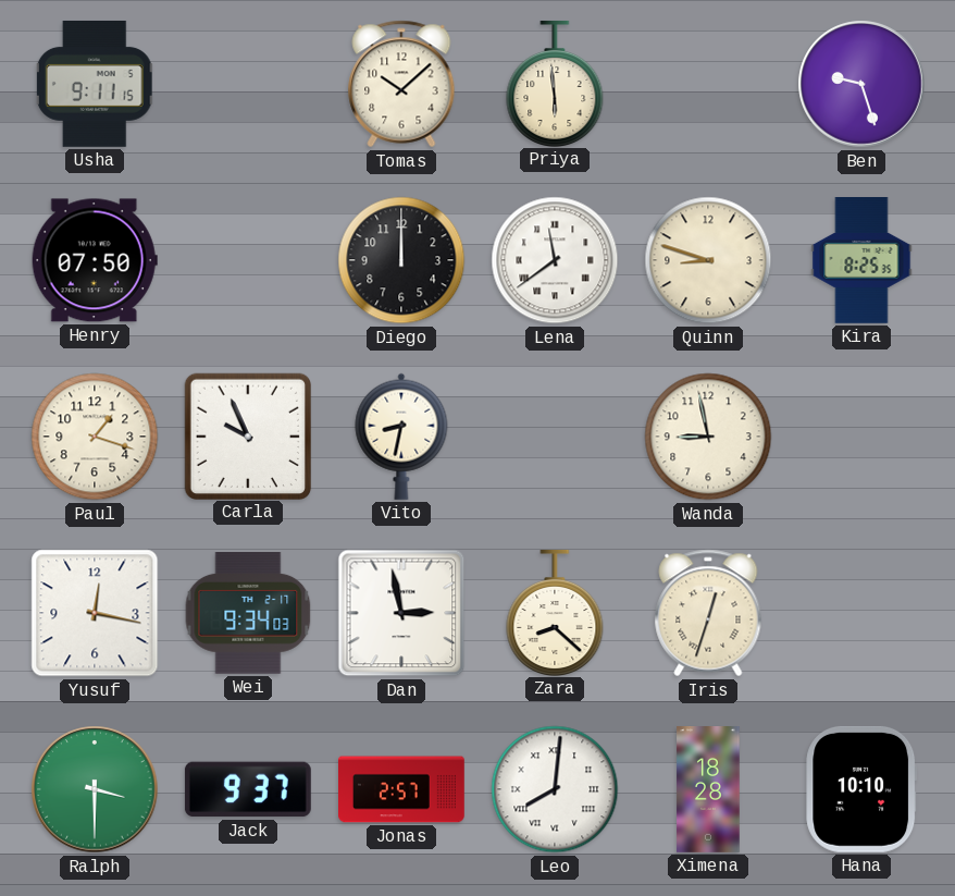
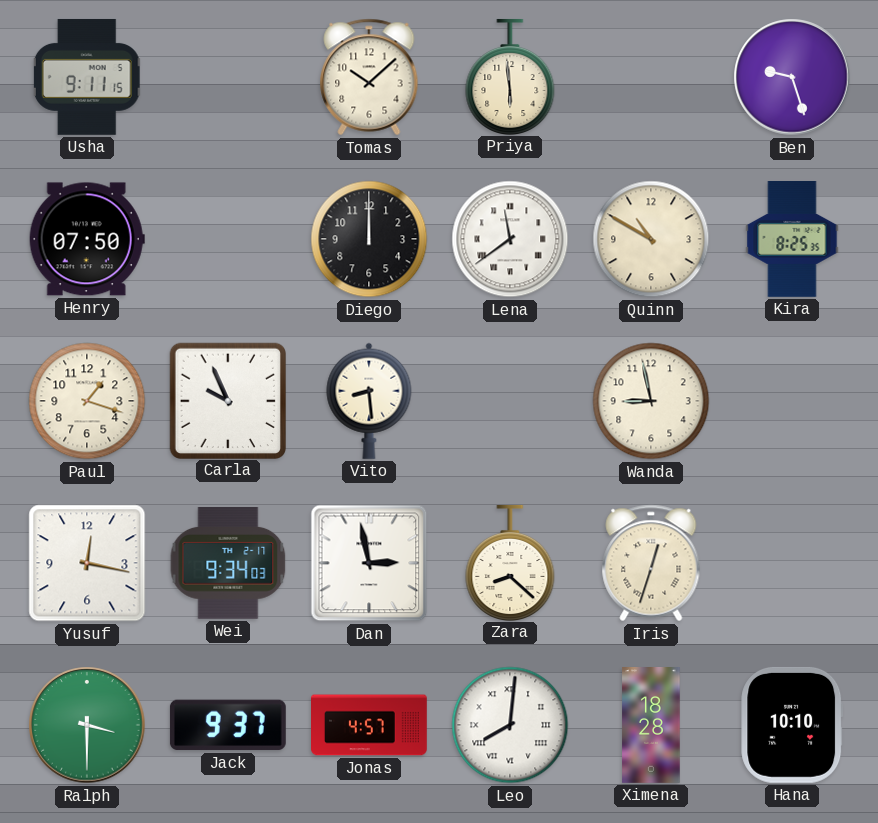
Quinn: 8:48 -> 10:50 (651, 239)
Vito: 8:32 -> 8:29 (369, 401)
Jonas: 2:57 -> 4:57 (370, 725)
